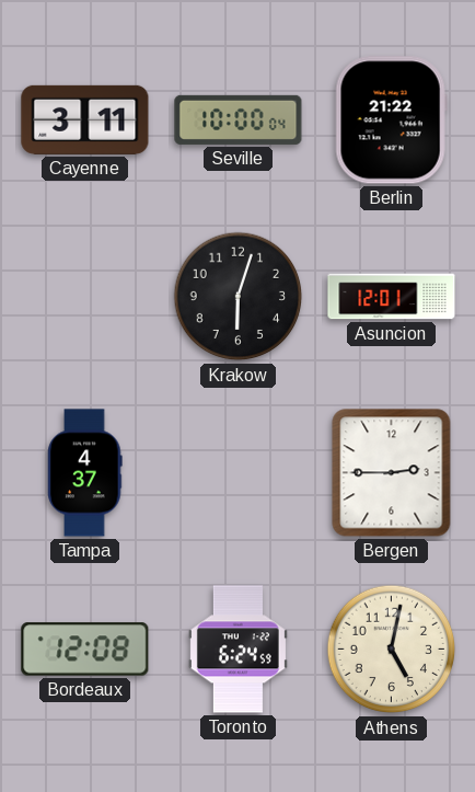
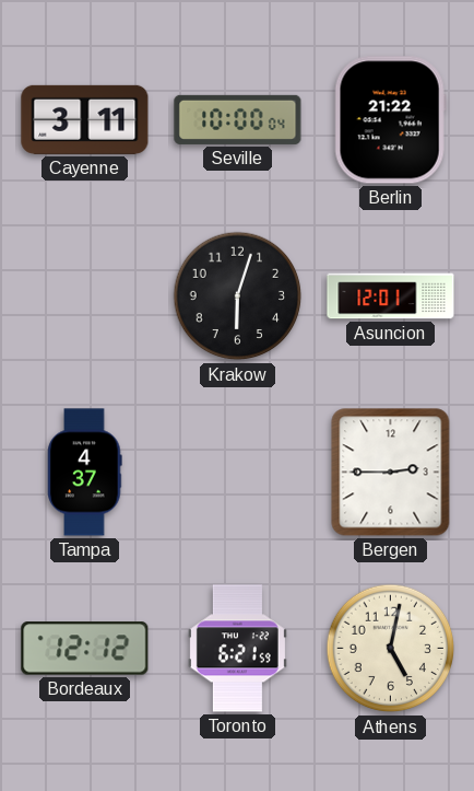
Bordeaux: 12:08 -> 12:12 (85, 649)
Toronto: 6:24 -> 6:21 (237, 649)
